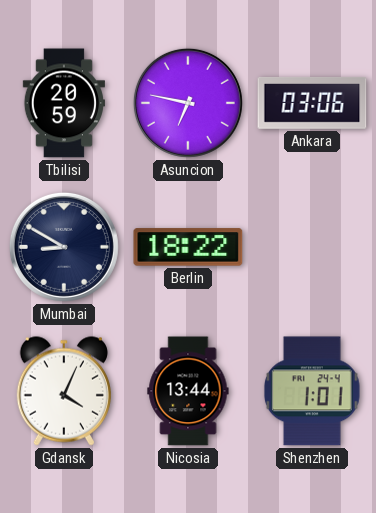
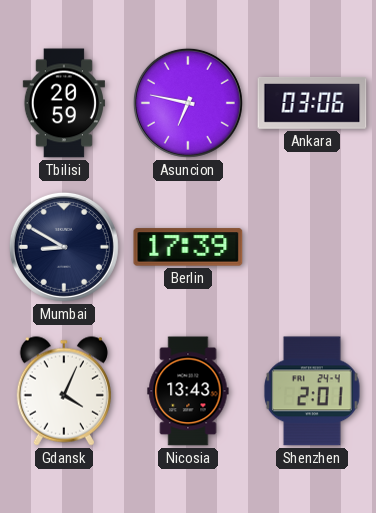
Berlin: 18:22 -> 17:39 (188, 247)
Nicosia: 13:44 -> 13:43 (188, 391)
Shenzhen: 1:01 -> 2:01 (312, 391)
